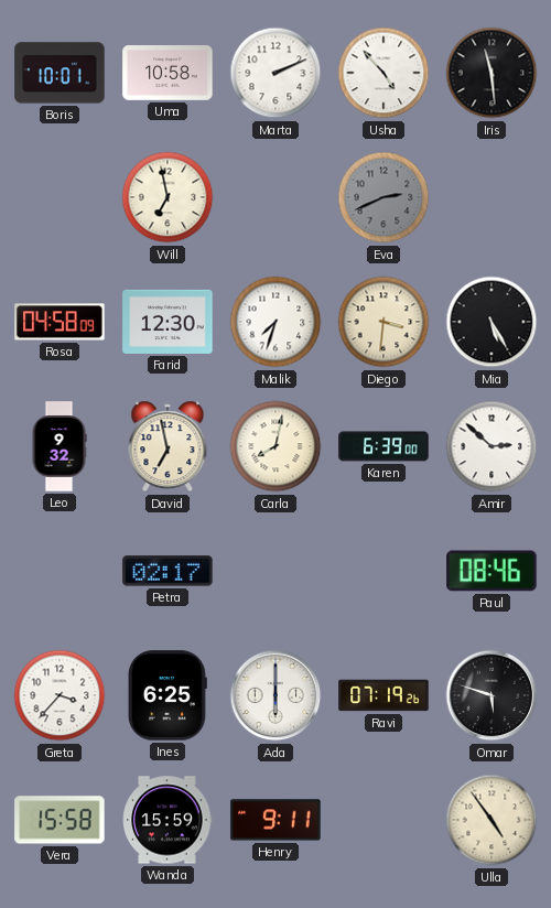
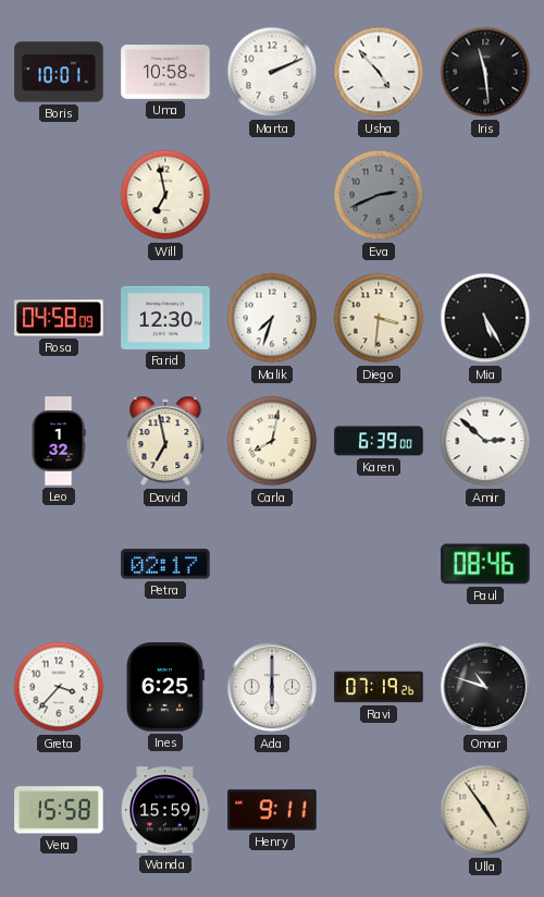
Leo: 9:32 -> 1:32 (59, 441)
Omar: 5:48 -> 10:48 (485, 687)
